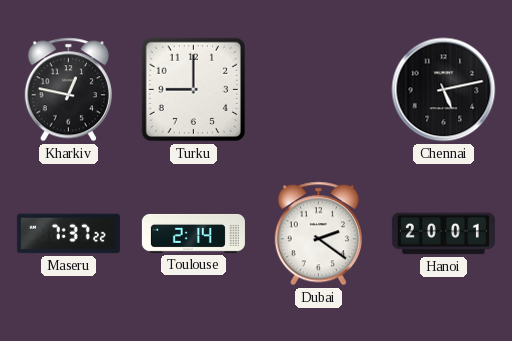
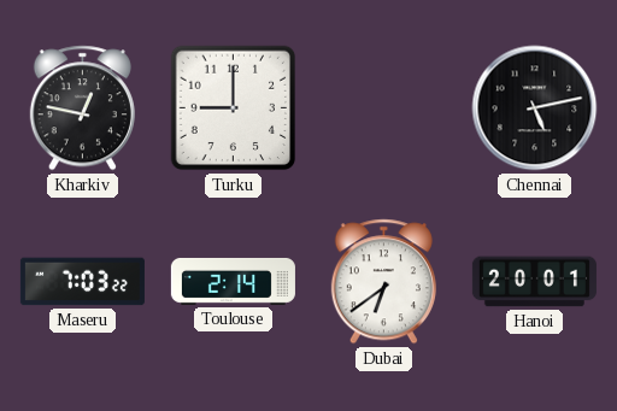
Maseru: 7:37 -> 7:03 (82, 282)
Dubai: 2:21 -> 6:39 (383, 282)
